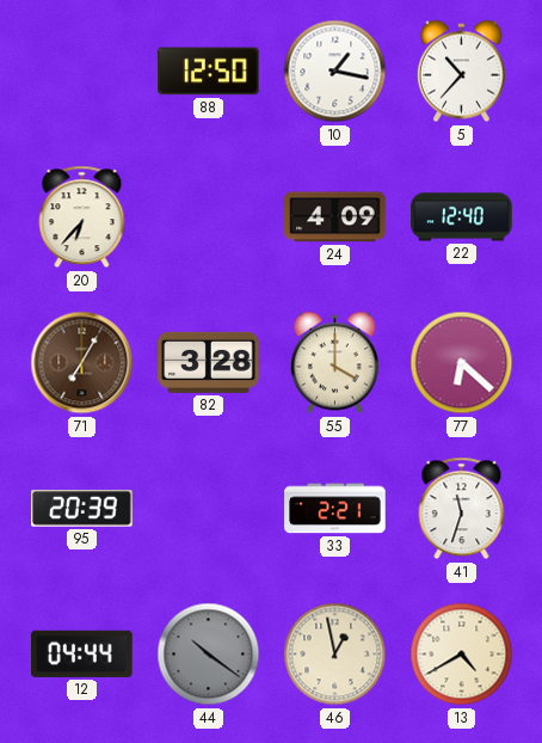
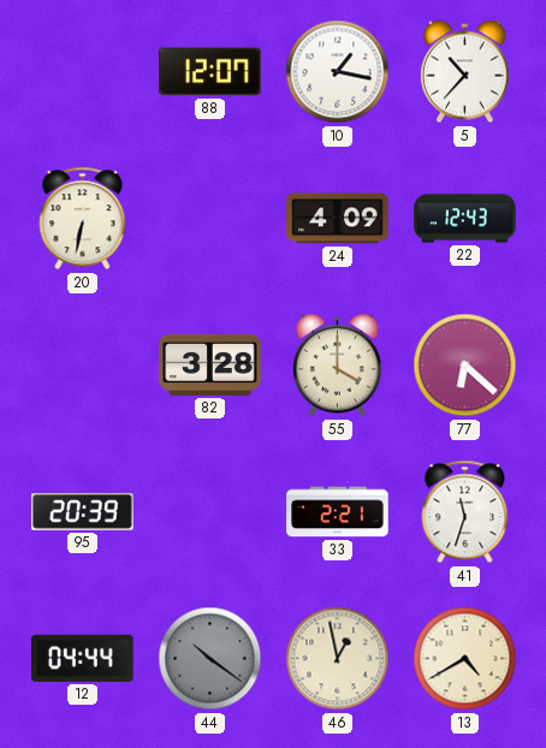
88: 12:50 -> 12:07 (210, 72)
20: 6:37 -> 6:32 (83, 219)
22: 12:40 -> 12:43 (465, 219)
71: 7:05 -> none (82, 363)
